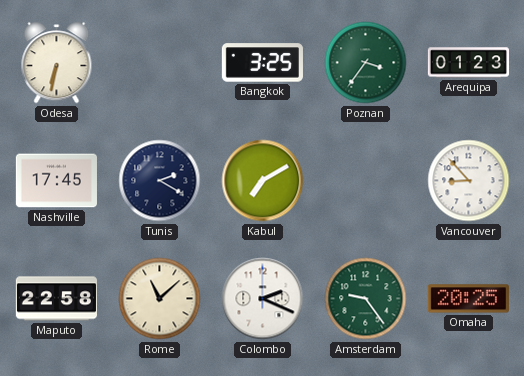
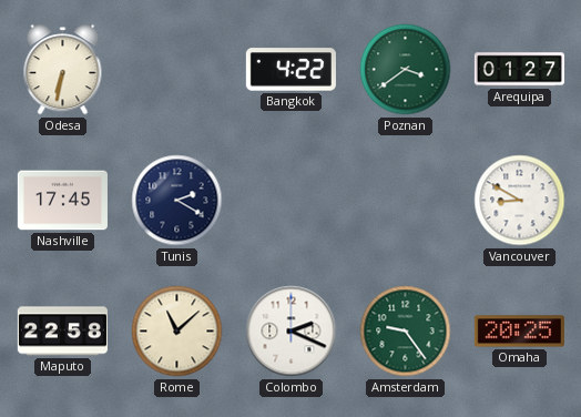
Bangkok: 3:25 -> 4:22 (290, 70)
Poznan: 3:36 -> 3:39 (406, 70)
Arequipa: 01:23 -> 01:27 (519, 70)
Kabul: 7:10 -> none (263, 181)
Vancouver: 8:53 -> 8:50 (520, 201)
